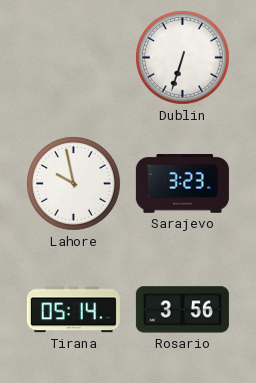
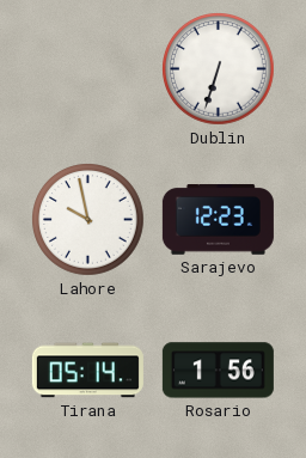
Sarajevo: 3:23 -> 12:23 (218, 220)
Rosario: 3:56 -> 1:56 (218, 371)
